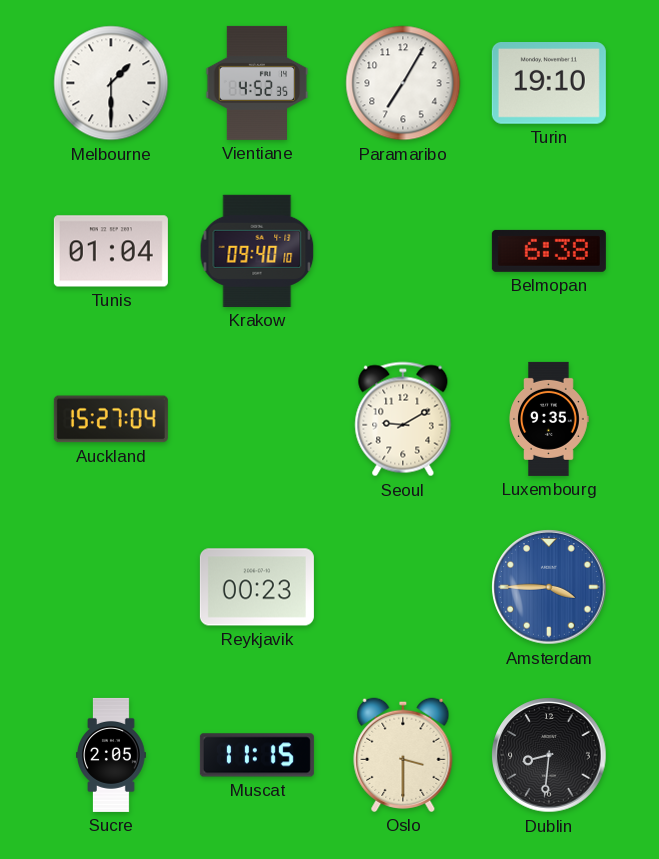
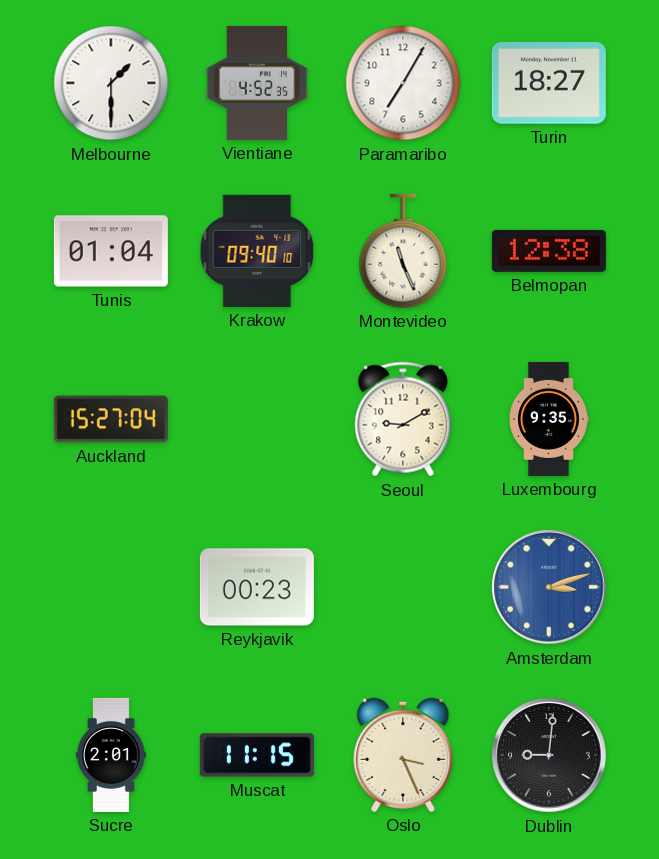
Turin: 19:10 -> 18:27 (549, 84)
Montevideo: none -> 11:26 (403, 251)
Belmopan: 6:38 -> 12:38 (549, 251)
Amsterdam: 3:45 -> 3:12 (549, 587)
Sucre: 2:05 -> 2:01 (111, 755)
Oslo: 3:30 -> 3:26 (403, 755)
Dublin: 8:31 -> 9:01 (549, 755)
